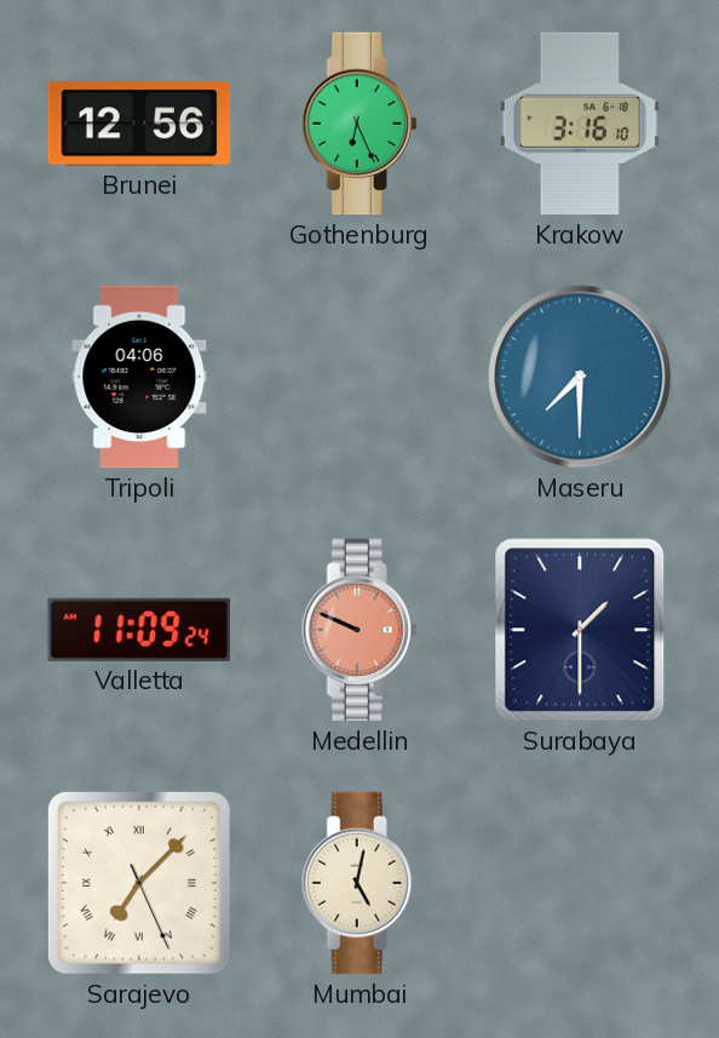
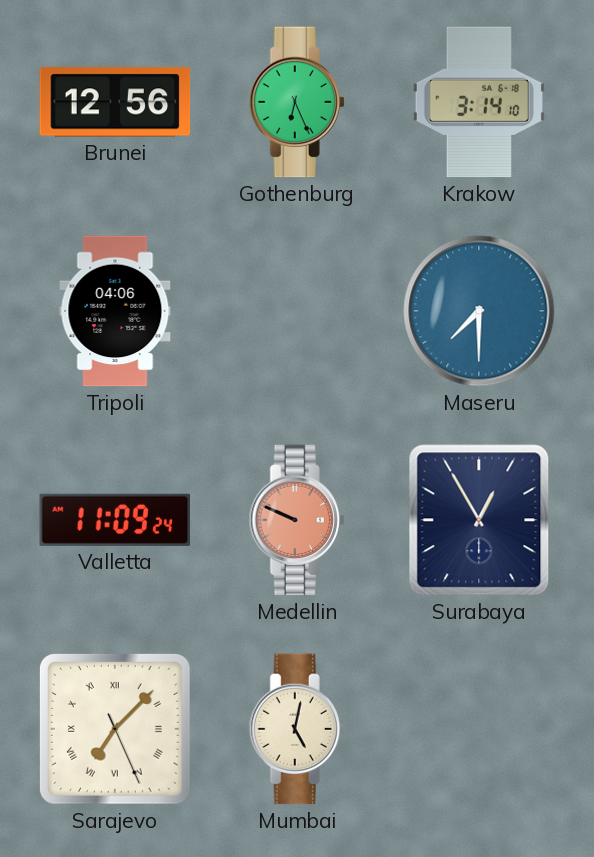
Krakow: 3:16 -> 3:14 (479, 102)
Surabaya: 1:30 -> 12:55 (479, 520)
